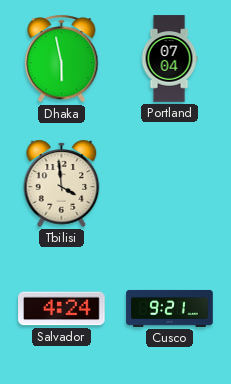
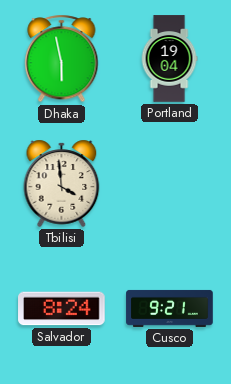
Portland: 07:04 -> 19:04 (169, 59)
Salvador: 4:24 -> 8:24 (62, 309)
